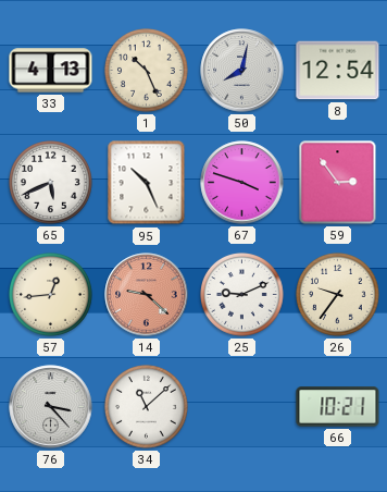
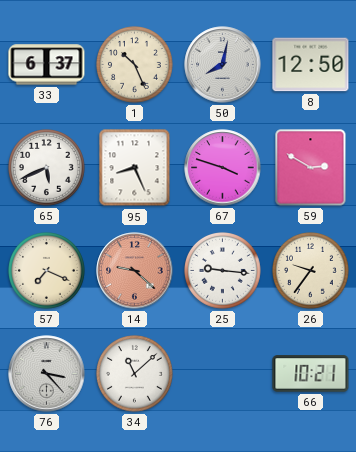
33: 4:13 -> 6:37 (47, 65)
8: 12:54 -> 12:50 (311, 65)
95: 10:26 -> 8:26 (135, 168)
59: 2:54 -> 2:50 (311, 168)
57: 12:44 -> 7:19 (47, 271)
25: 9:11 -> 9:16 (223, 271)
